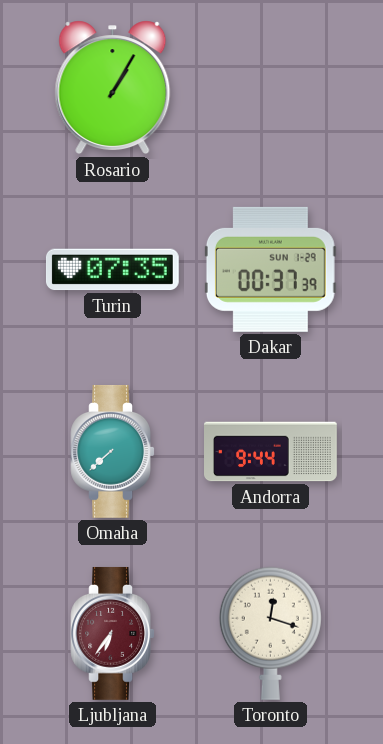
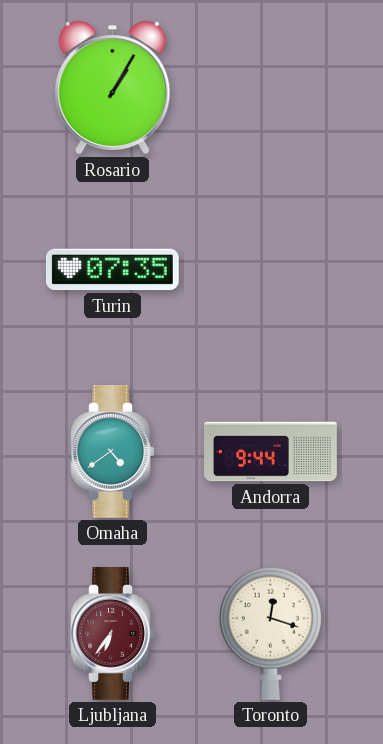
Dakar: 00:37 -> none (270, 269)
Omaha: 7:38 -> 4:39 (112, 451)
